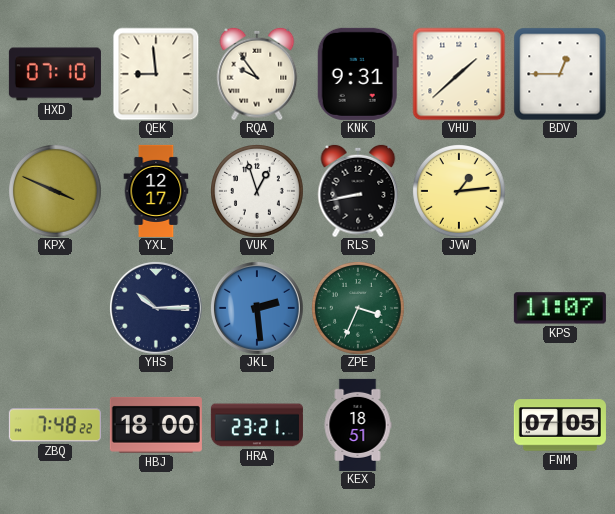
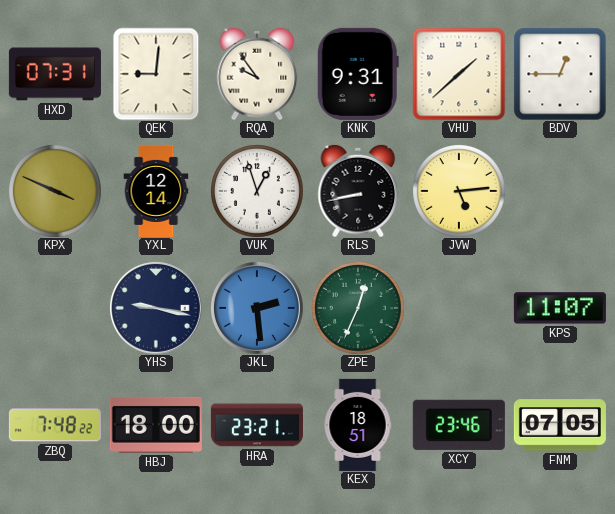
HXD: 07:10 -> 07:31 (55, 74)
QEK: 8:59 -> 9:01 (156, 74)
YXL: 12:17 -> 12:14 (156, 191)
JVW: 1:14 -> 5:14 (459, 191)
YHS: 10:15 -> 9:17 (156, 308)
ZPE: 3:34 -> 12:34 (358, 308)
XCY: none -> 23:46 (459, 425)
